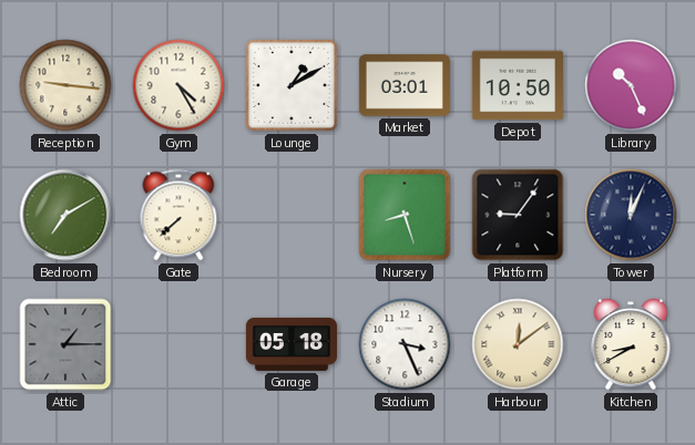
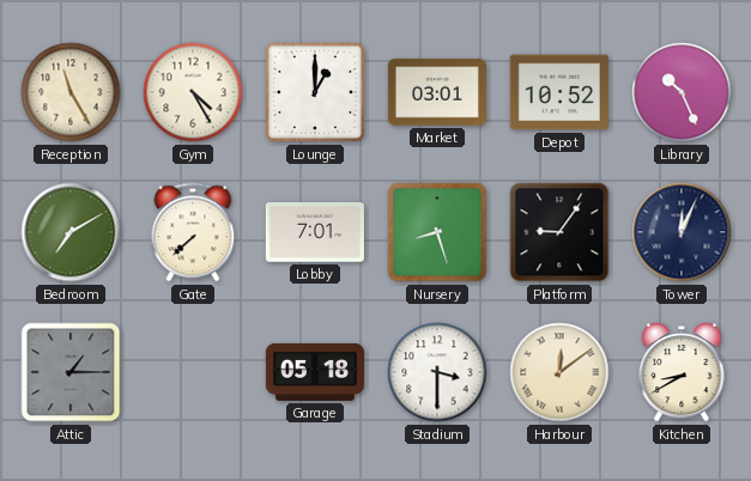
Reception: 9:16 -> 11:25 (71, 92)
Lounge: 1:10 -> 1:00 (315, 92)
Depot: 10:50 -> 10:52 (559, 92)
Lobby: none -> 7:01 (315, 232)
Stadium: 3:26 -> 3:30 (437, 372)
